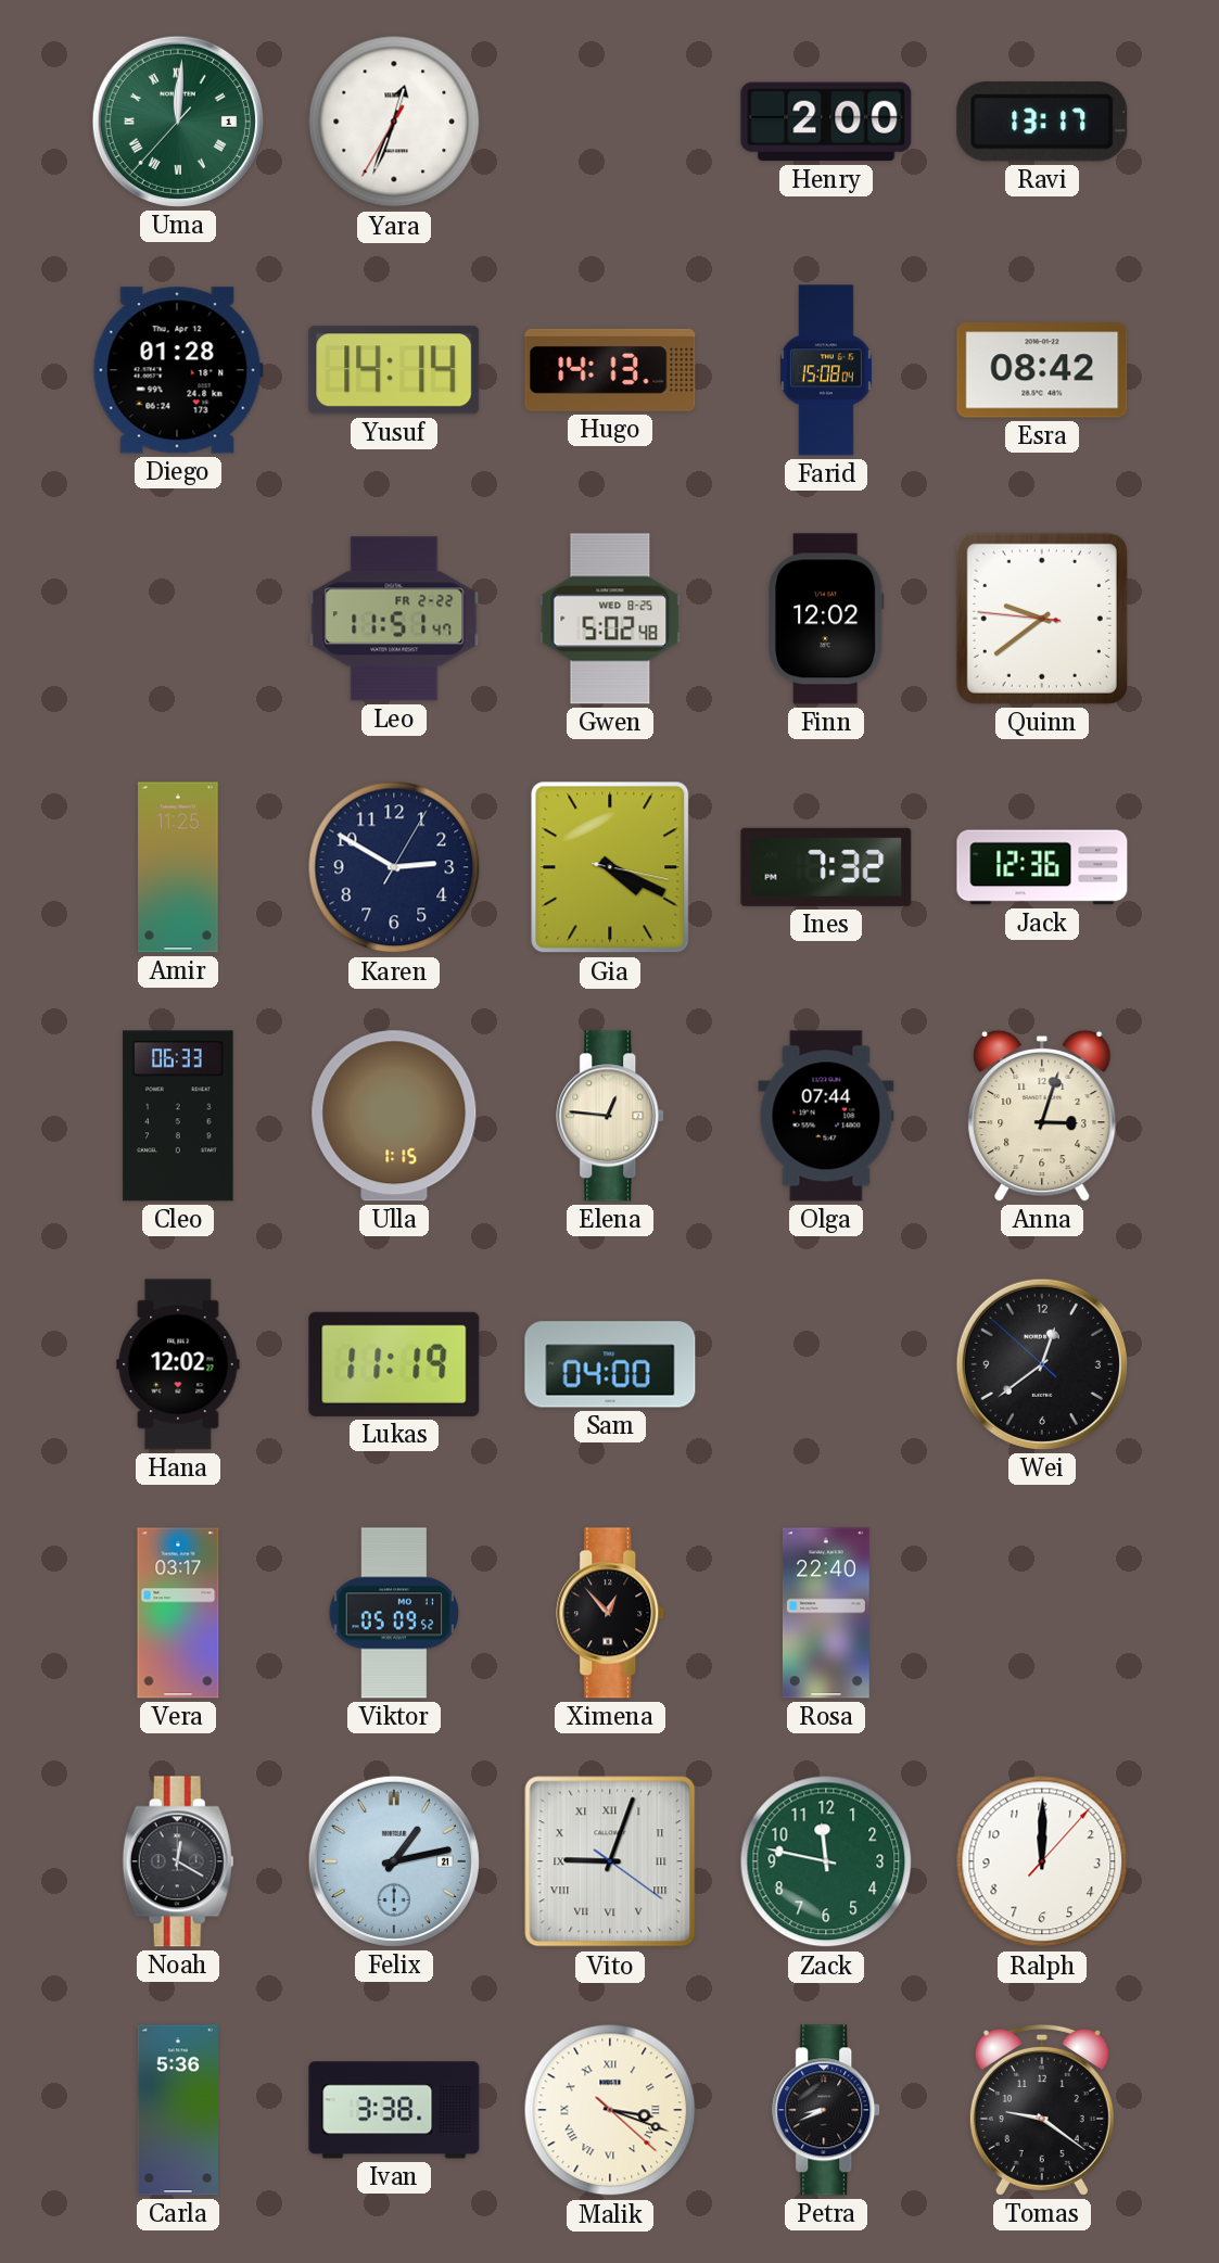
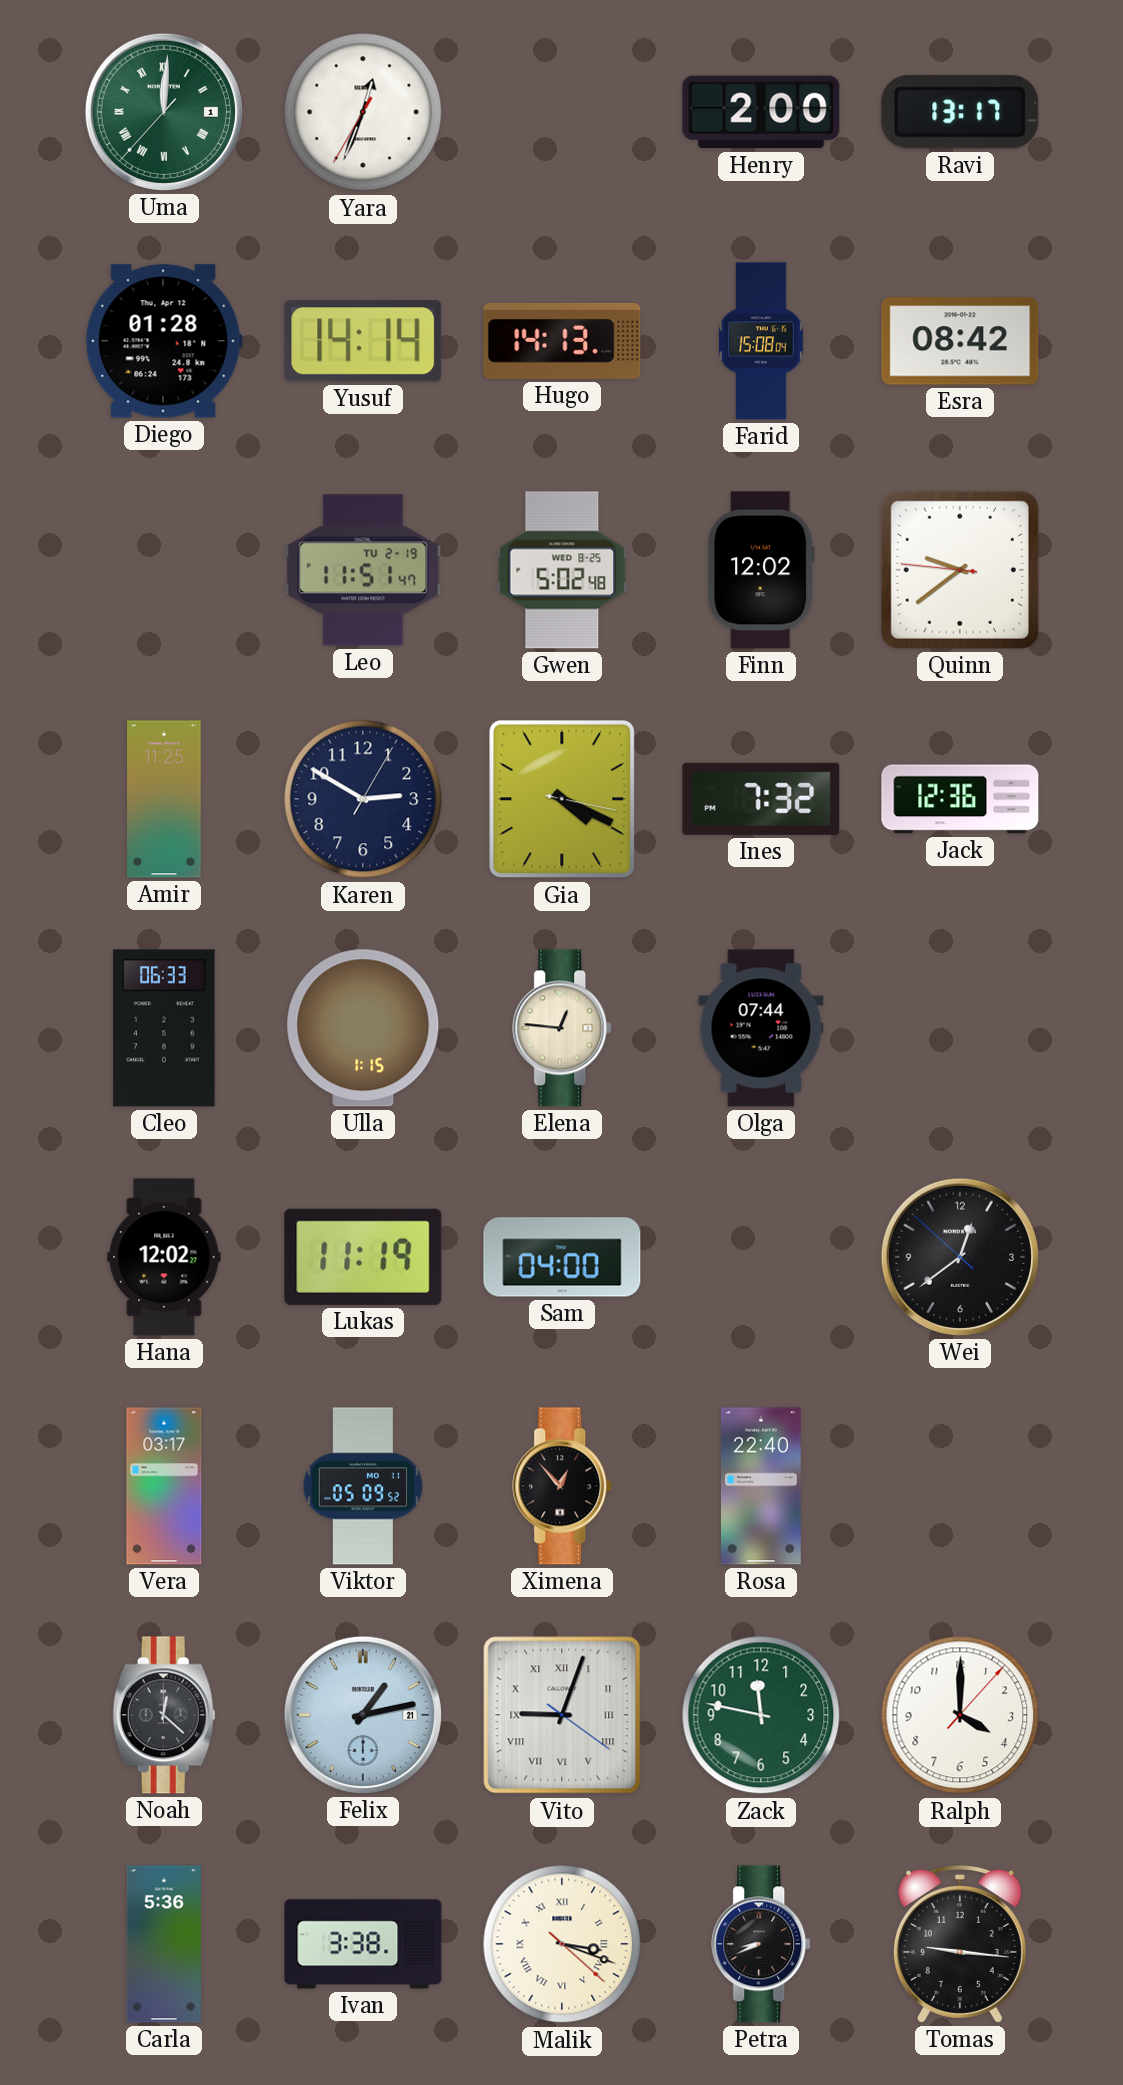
Leo date: FR 2-22 -> TU 2-19 (363, 570)
Anna: 3:03 -> none (1042, 1116)
Noah: 12:20 -> 12:22 (164, 1715)
Ralph: 12:00 -> 4:00 (960, 1715)
Tomas: 9:21 -> 9:16 (960, 1944)
